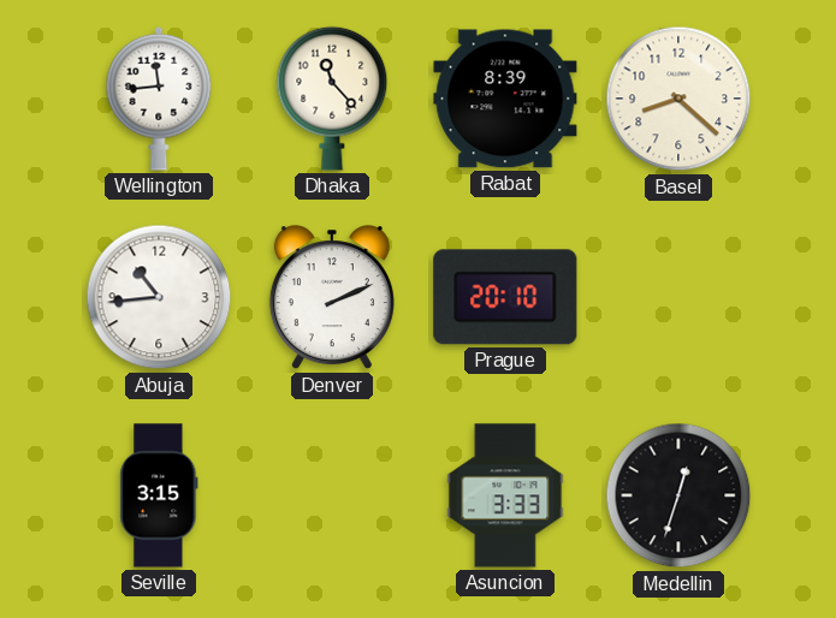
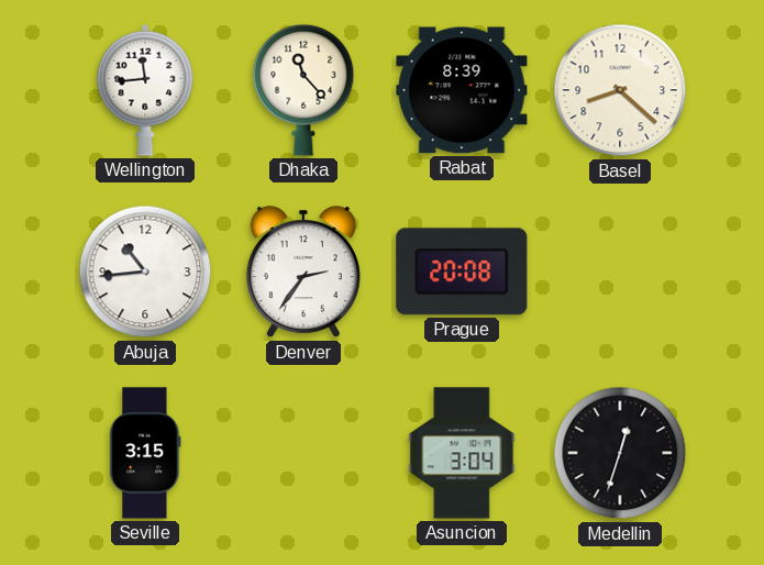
Denver: 2:11 -> 2:36 (303, 273)
Prague: 20:10 -> 20:08 (462, 272)
Asuncion: 3:33 -> 3:04 (462, 453)
